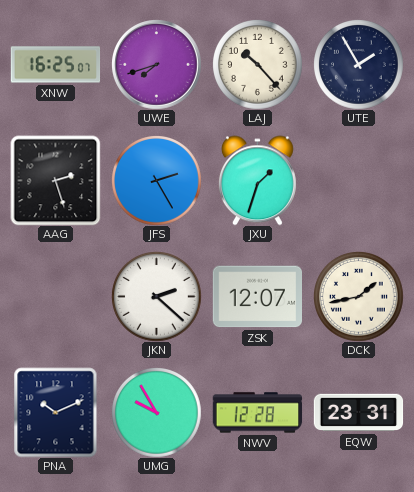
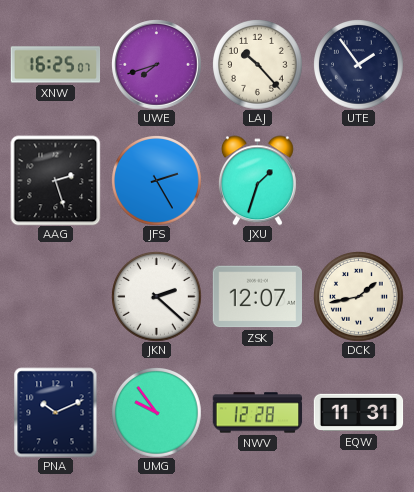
UTE: 1:55 -> 1:54 (359, 65)
UMG: 9:55 -> 9:54 (157, 413)
EQW: 23:31 -> 11:31 (358, 413)
